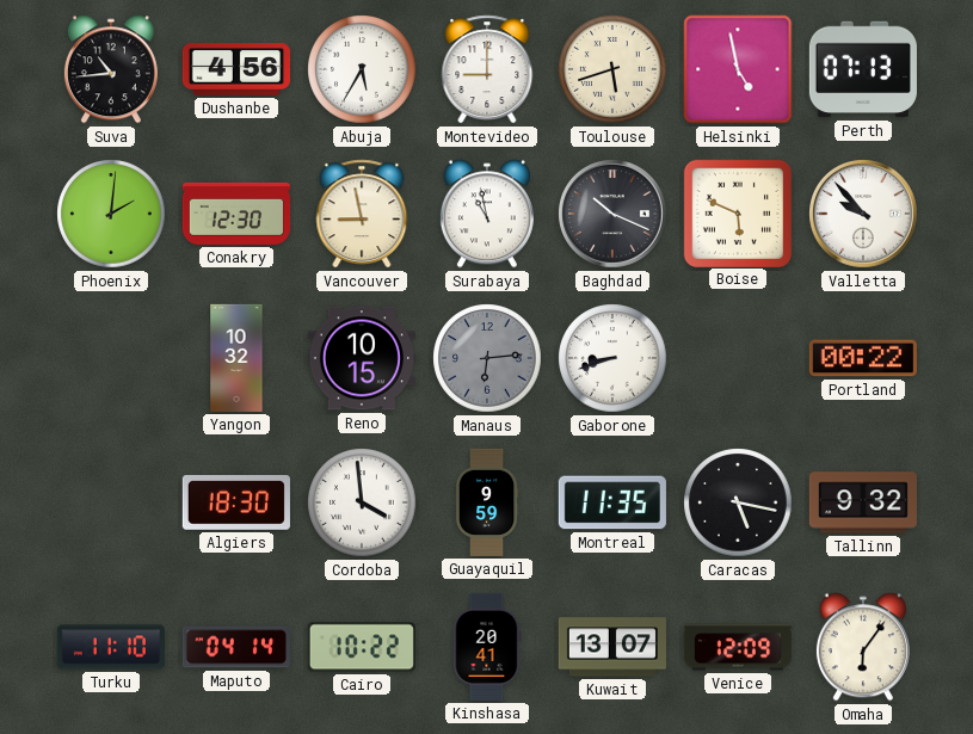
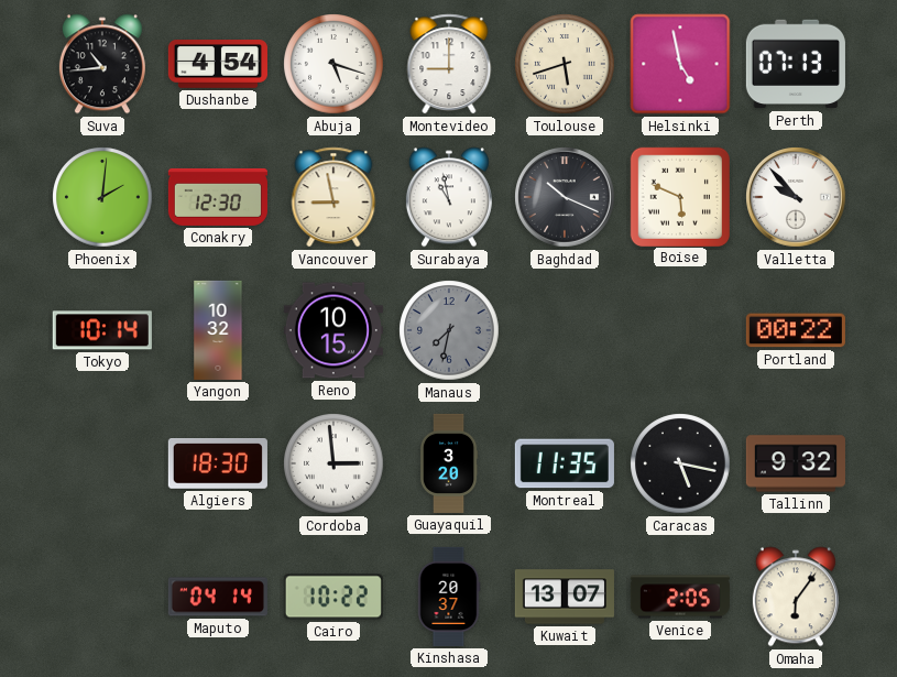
Dushanbe: 4:56 -> 4:54 (218, 65)
Abuja: 5:35 -> 5:18 (333, 64)
Tokyo: none -> 10:14 (102, 330)
Manaus: 6:14 -> 7:32 (449, 330)
Gaborone: 8:42 -> none (612, 358)
Cordoba: 3:59 -> 2:59 (333, 463)
Guayaquil: 9:59 -> 3:20 (449, 463)
Turku: 11:10 -> none (111, 647)
Kinshasa: 20:41 -> 20:37 (449, 597)
Venice: 12:09 -> 2:05 (680, 597)
